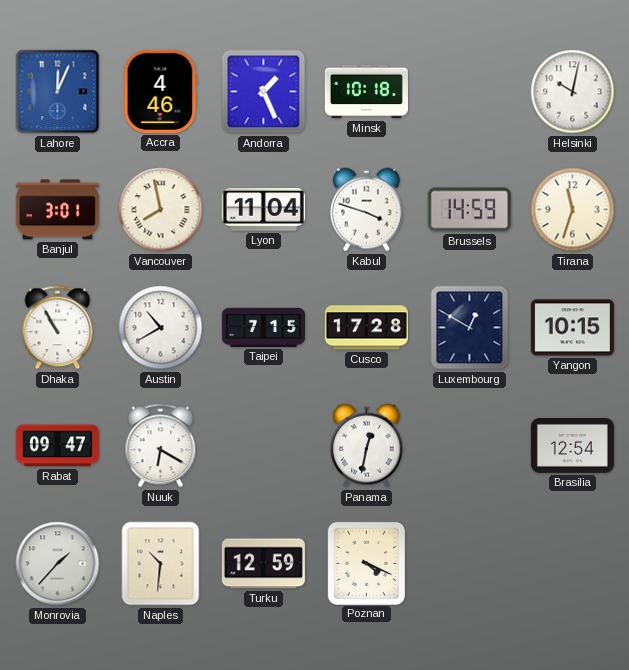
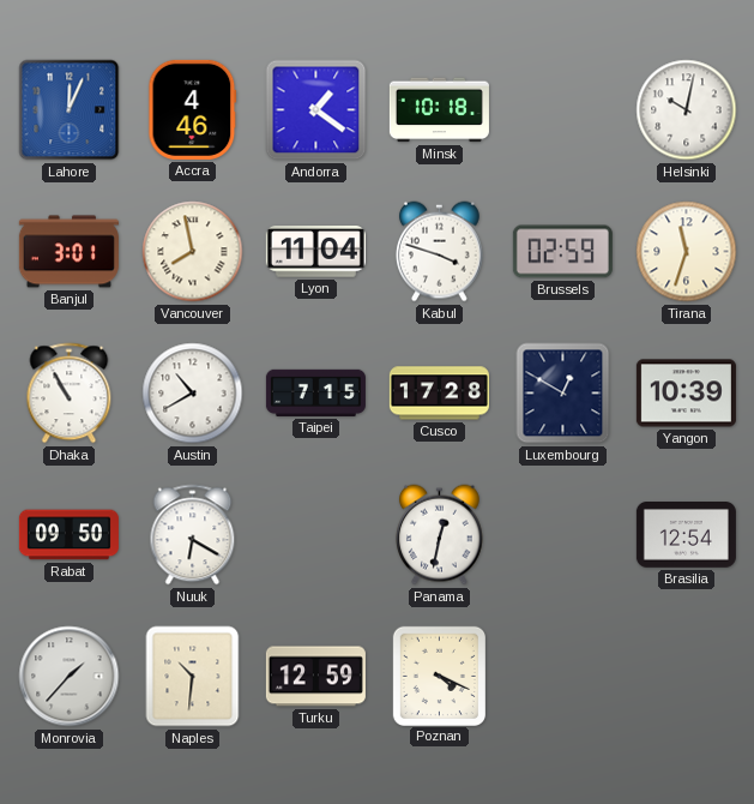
Andorra: 1:26 -> 1:21 (316, 110)
Brussels: 14:59 -> 02:59 (562, 252)
Yangon: 10:15 -> 10:39 (686, 394)
Rabat: 09:47 -> 09:50 (68, 535)
